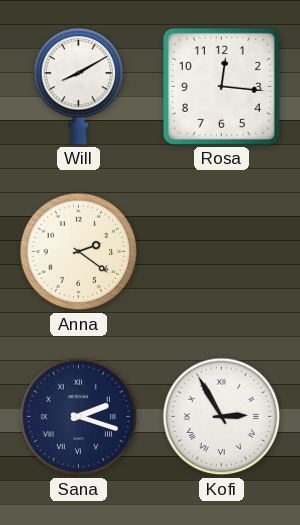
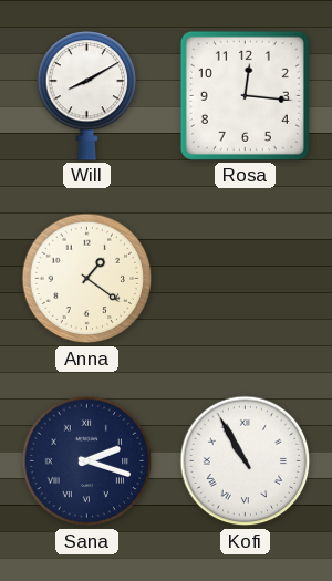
Anna: 2:21 -> 1:21 (87, 279)
Kofi: 2:55 -> 10:55 (246, 461)
